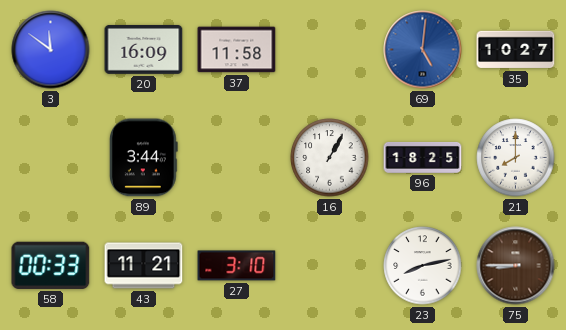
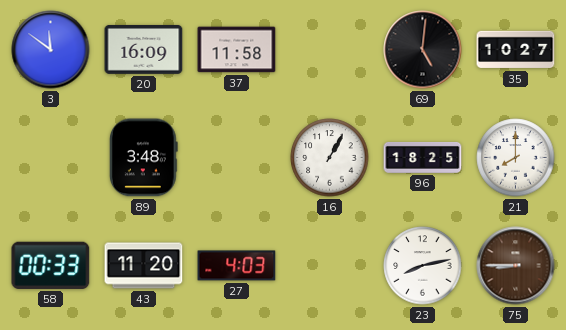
69 dial: blue -> black (423, 50)
89: 3:44 -> 3:48 (143, 158)
43: 11:21 -> 11:20 (144, 266)
27: 3:10 -> 4:03 (237, 266)
